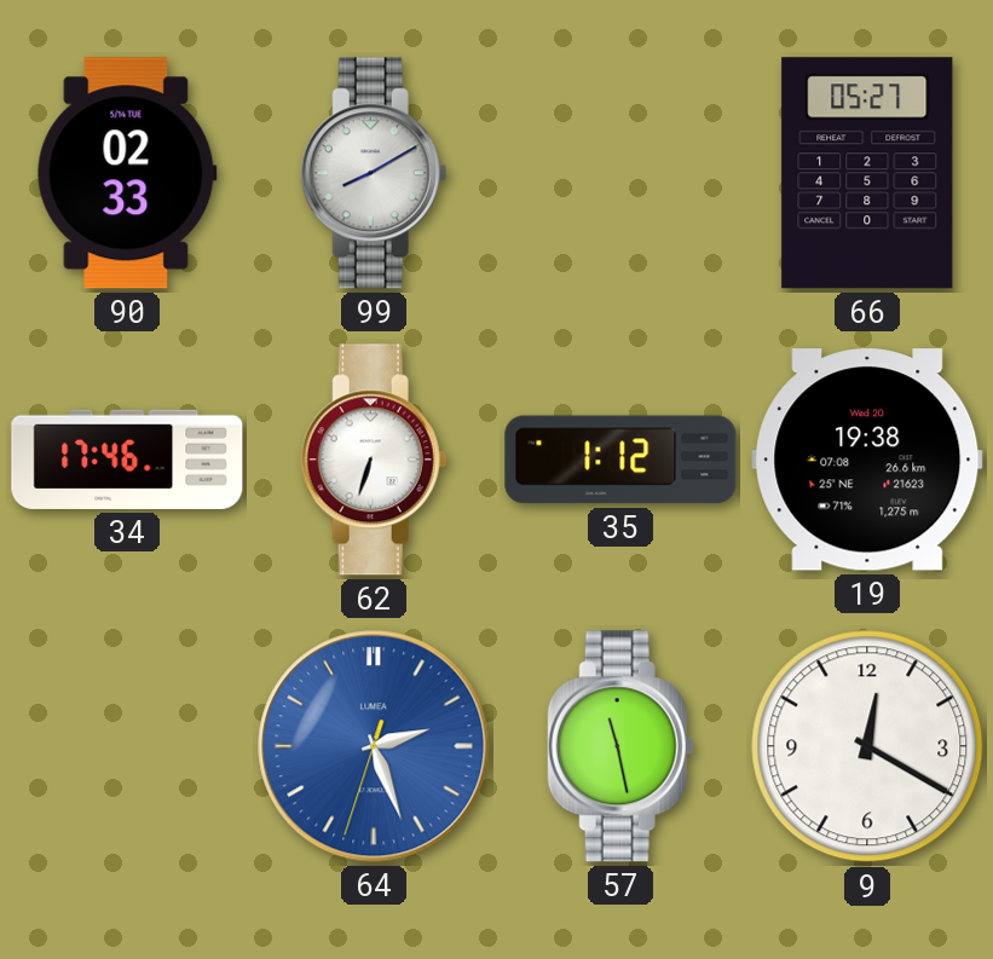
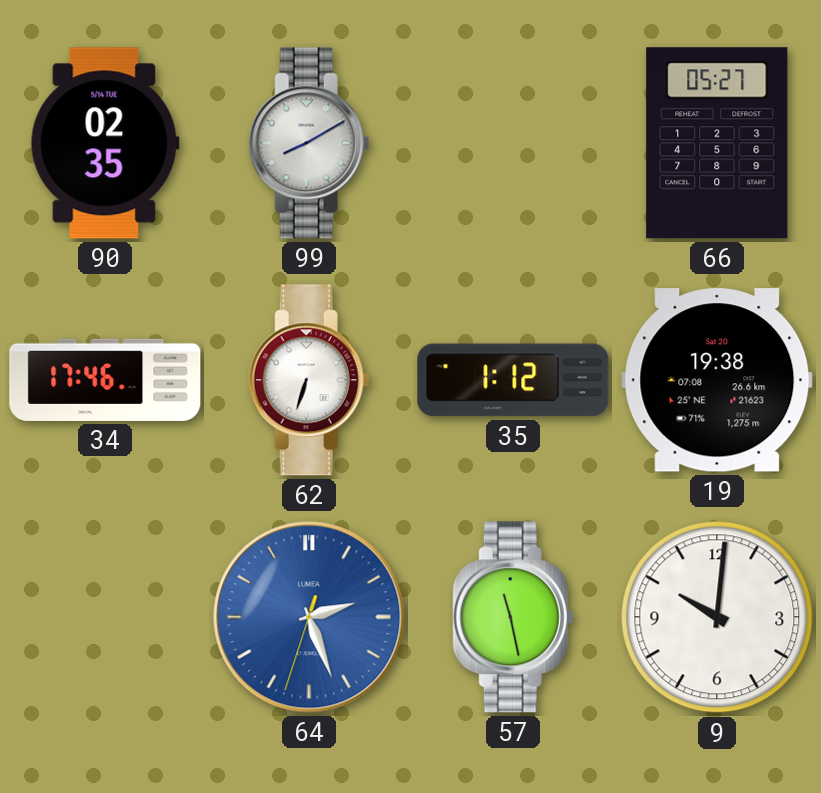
90: 02:33 -> 02:35 (105, 143)
19 date: Wed 20 -> Sat 20 (717, 380)
9: 12:20 -> 10:01 (717, 617)
